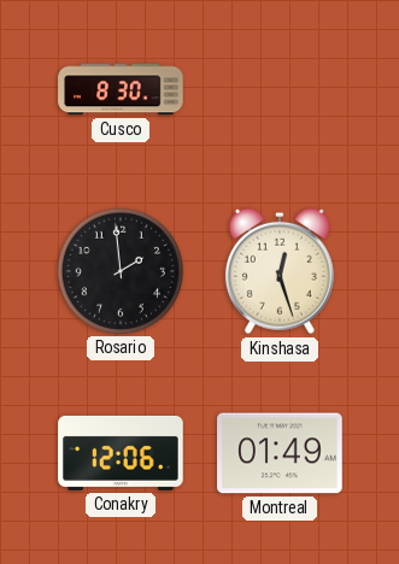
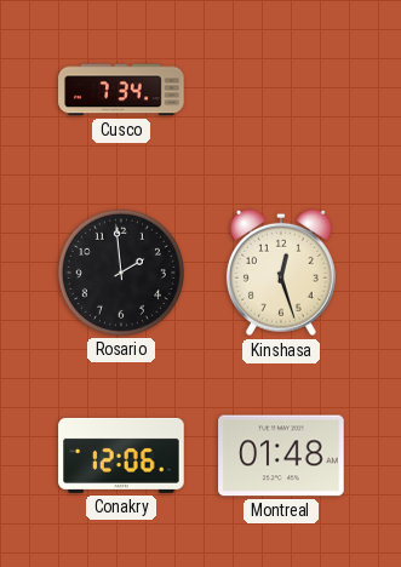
Cusco: 8:30 -> 7:34 (121, 90)
Montreal: 01:49 -> 01:48 (281, 456)
